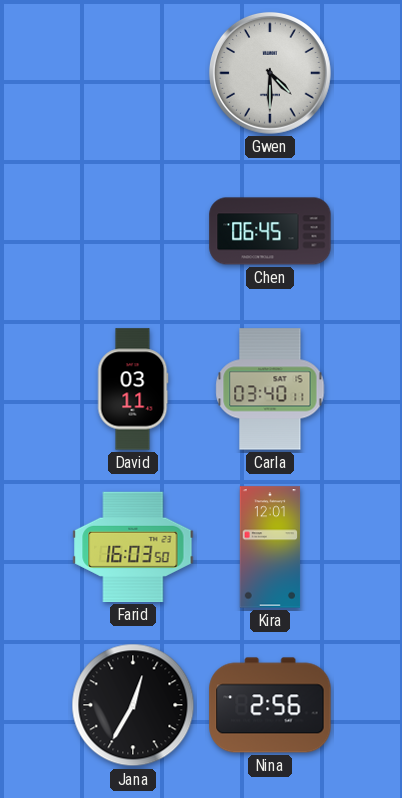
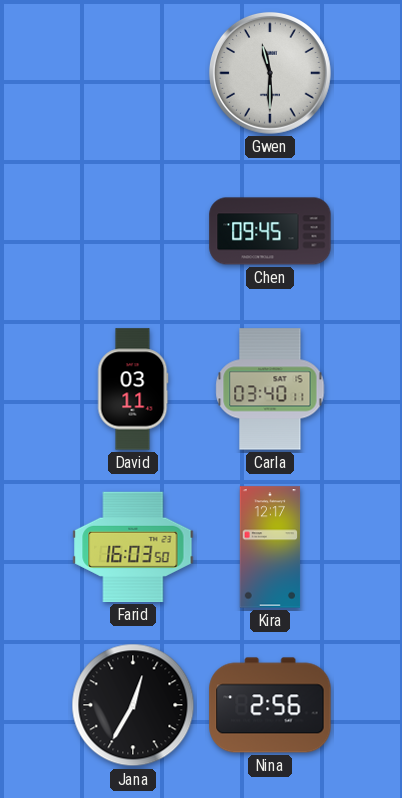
Gwen: 4:30 -> 11:30 (270, 73)
Chen: 06:45 -> 09:45 (270, 231)
Kira: 12:01 -> 12:17 (270, 547)
